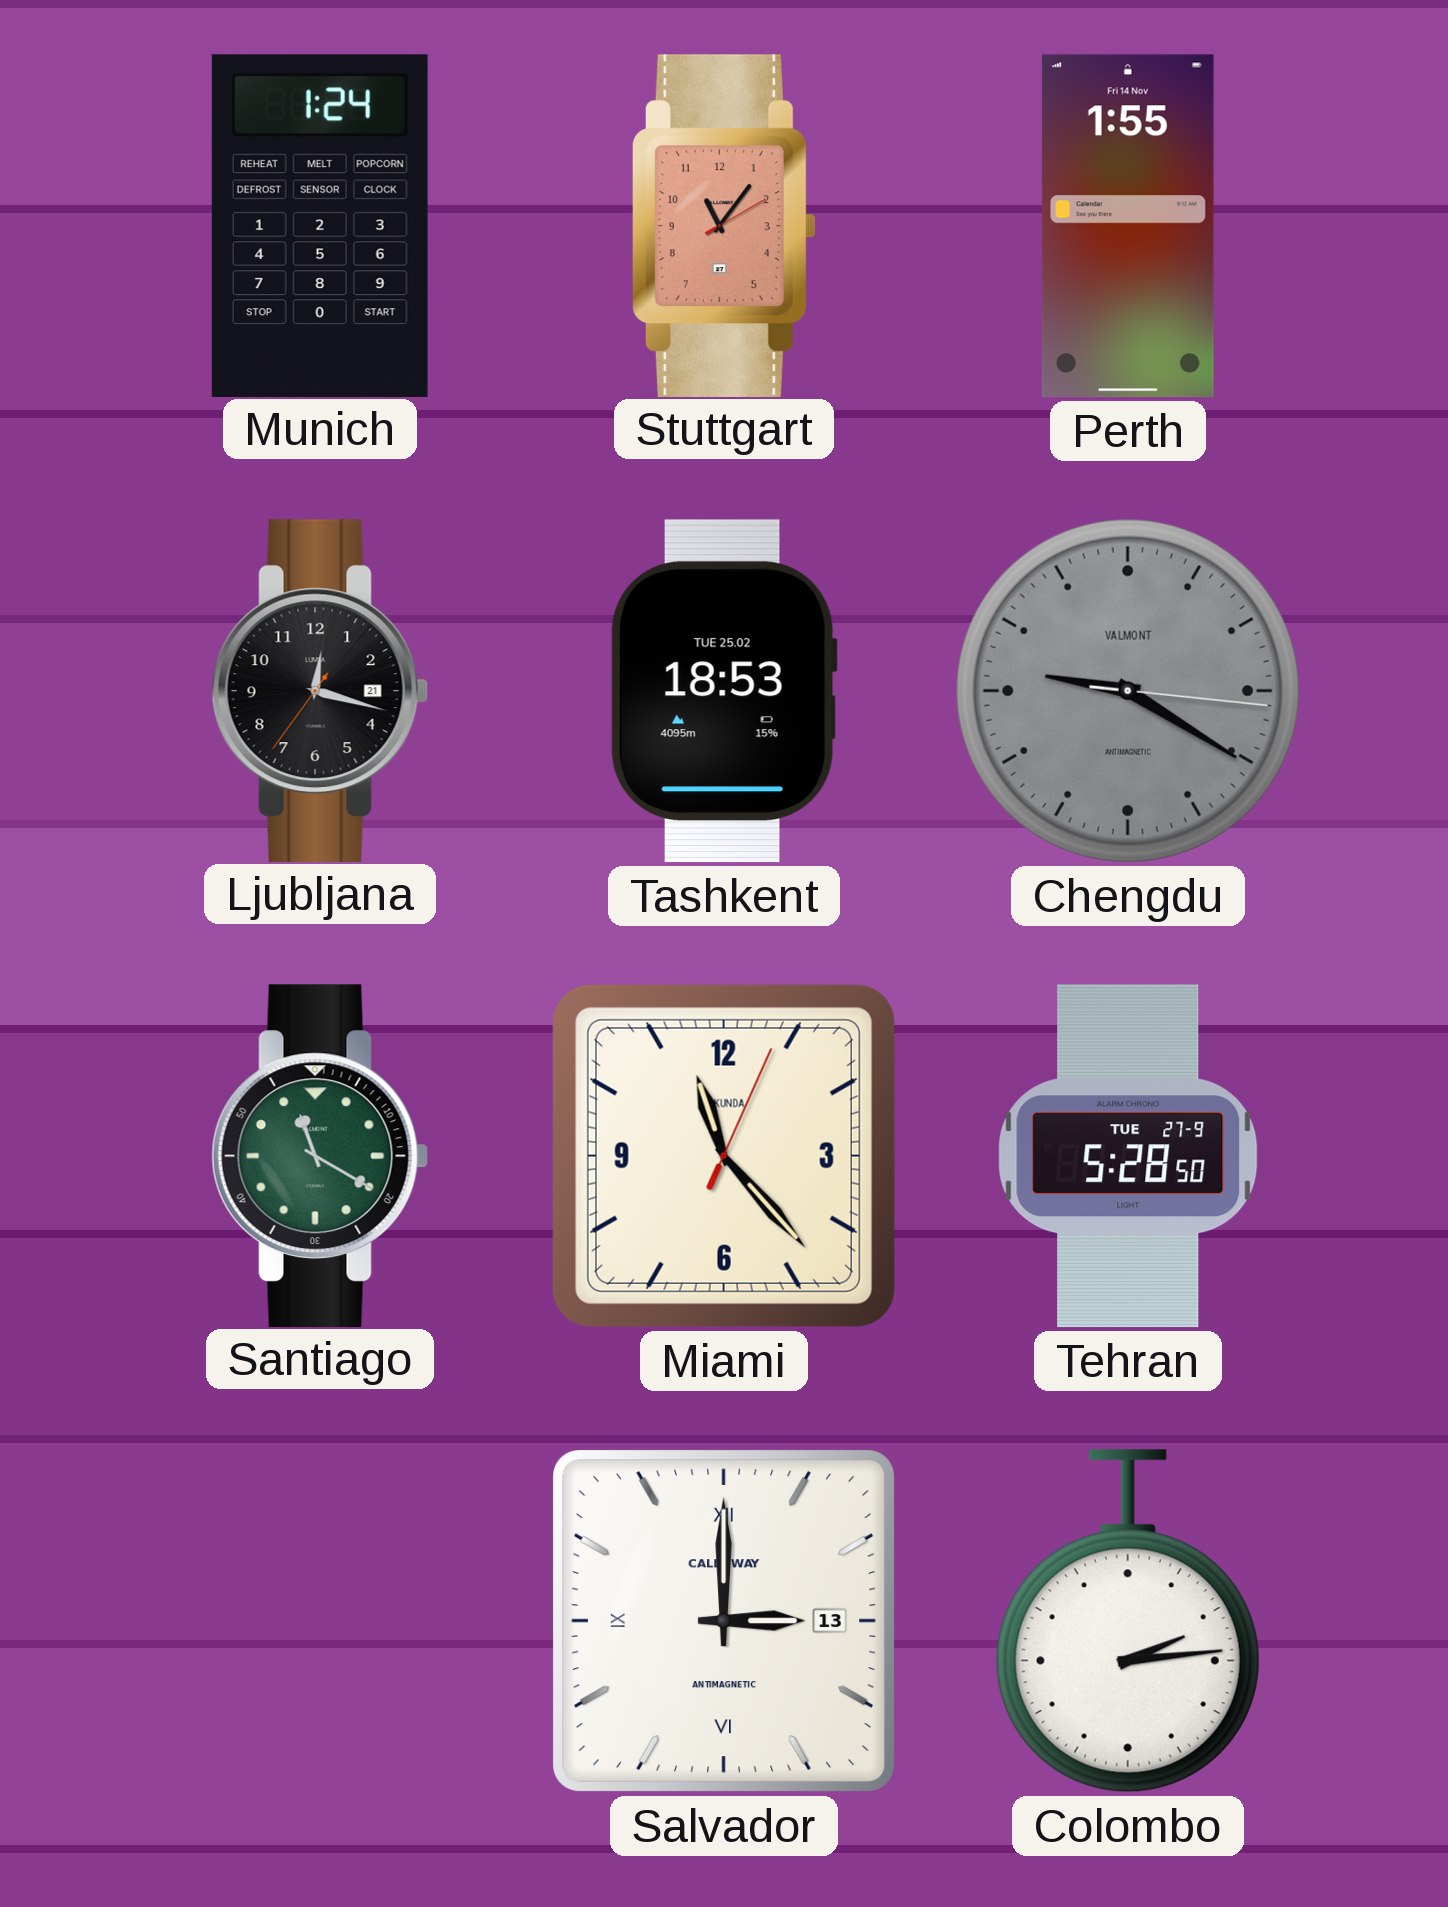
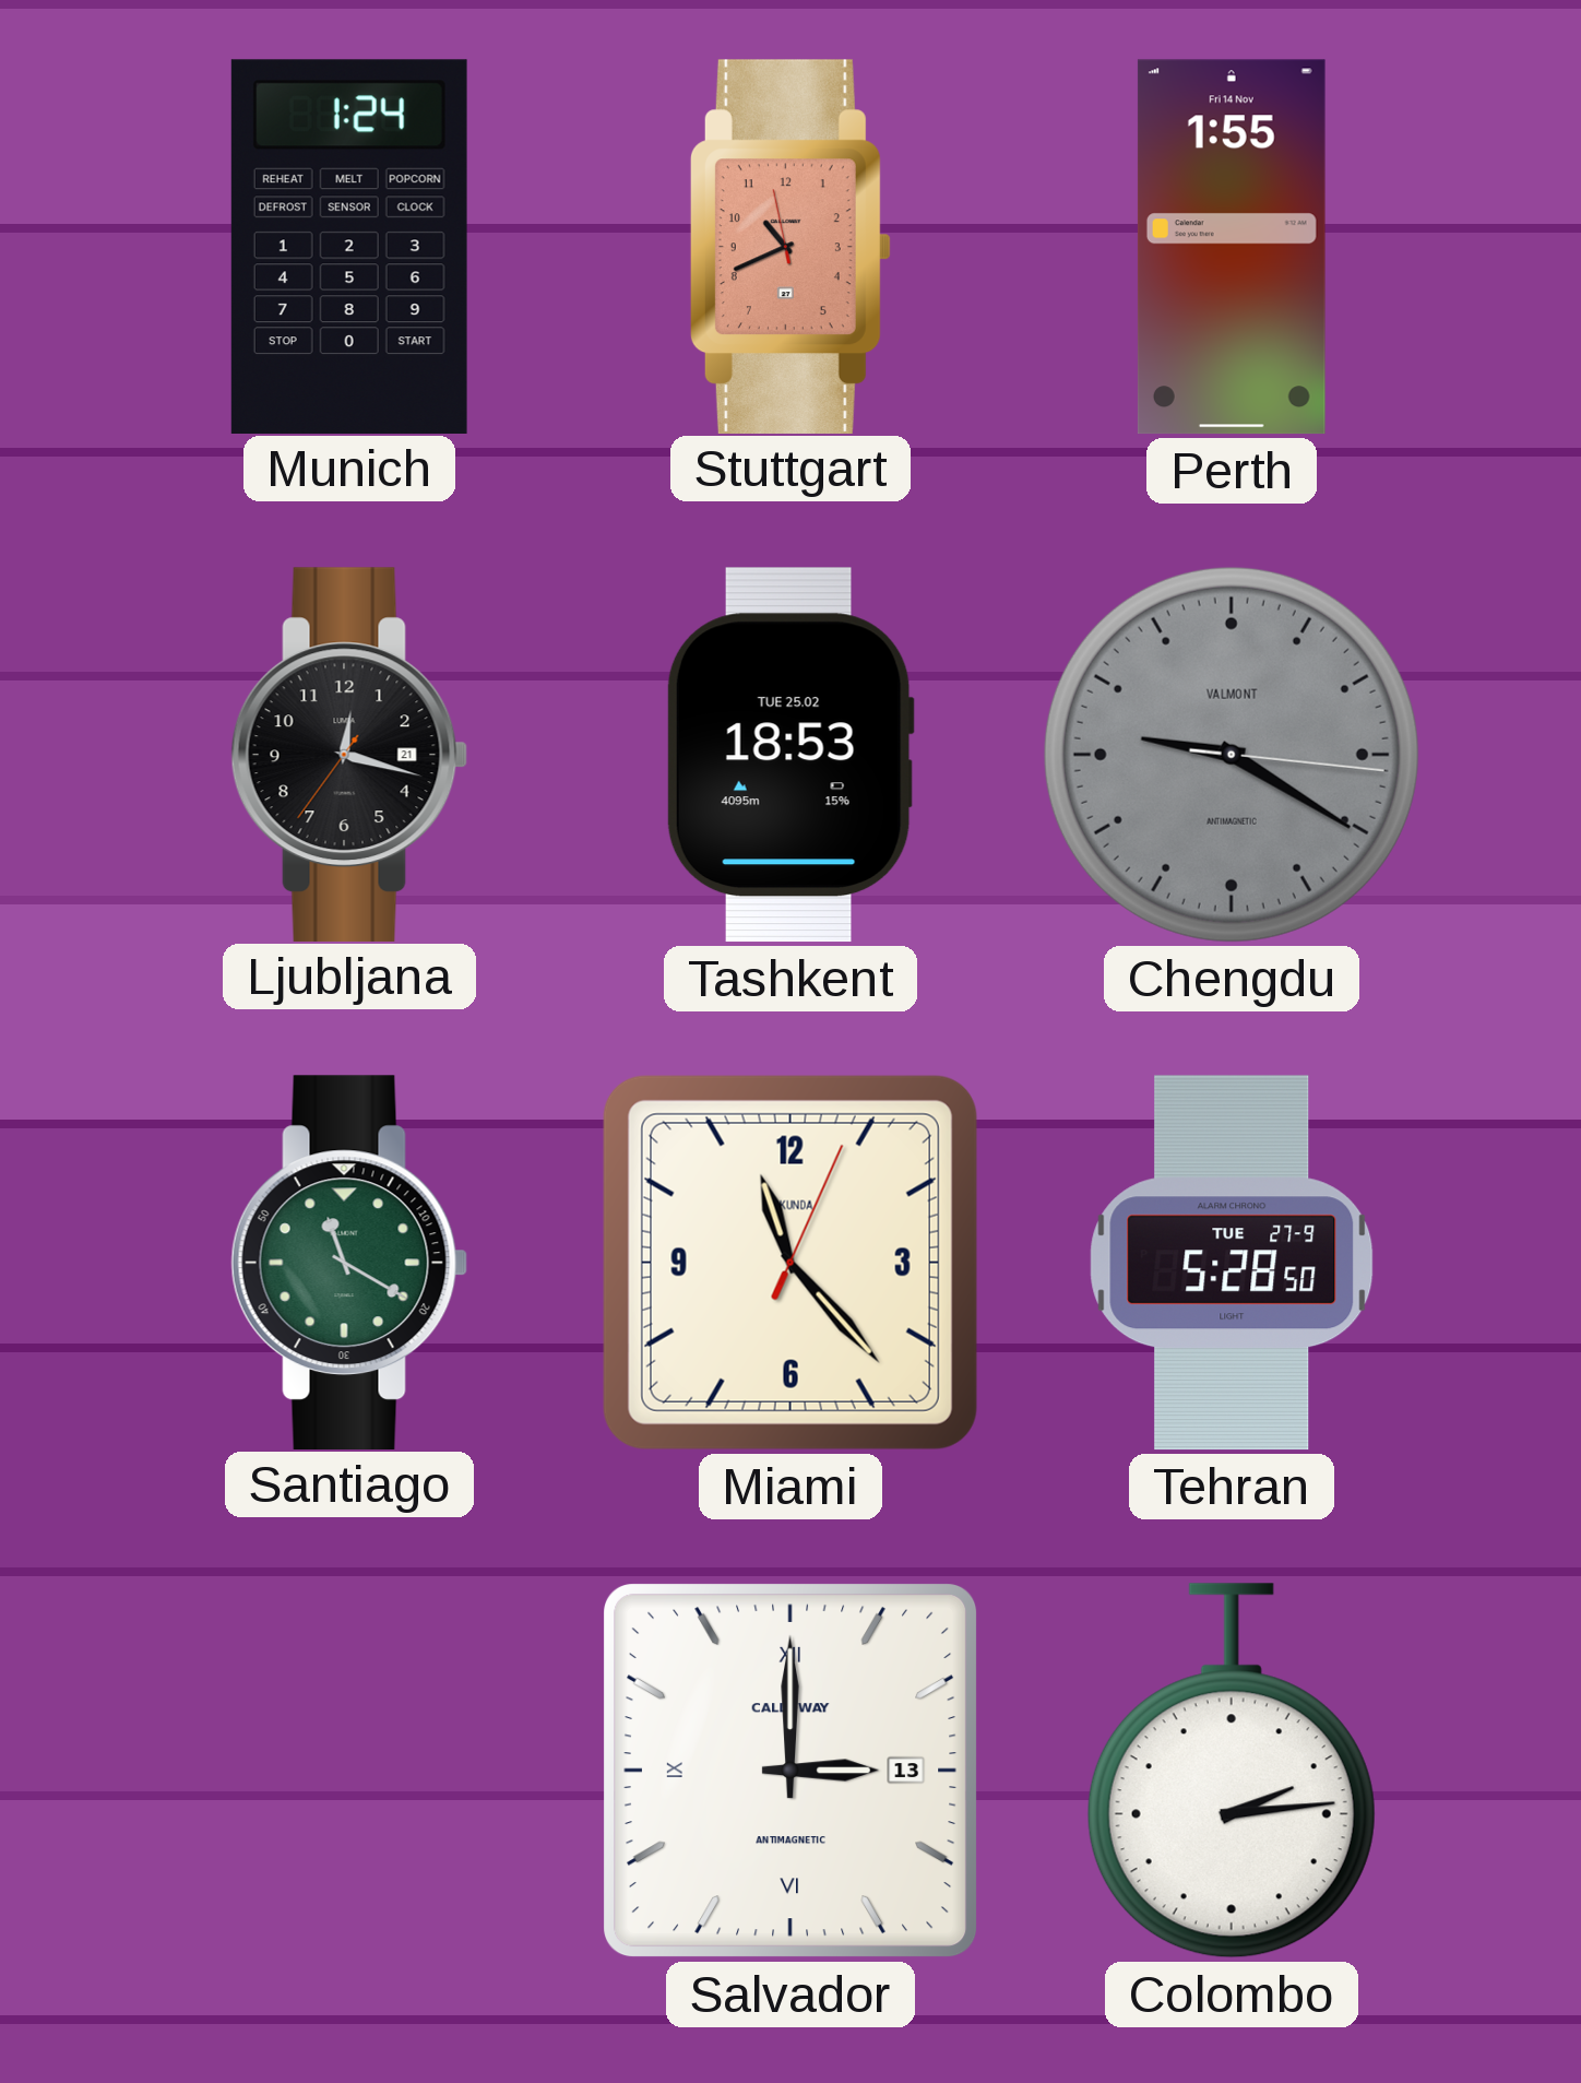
Stuttgart: 11:06 -> 10:40 (791, 246)
